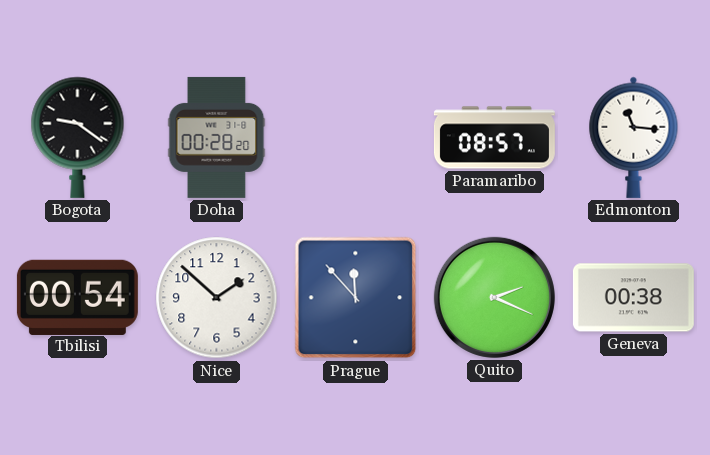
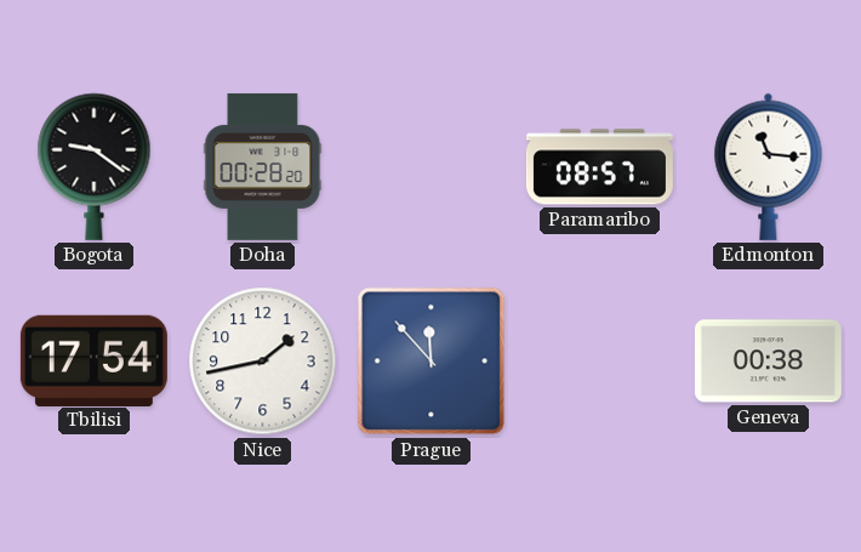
Tbilisi: 00:54 -> 17:54 (93, 360)
Nice: 1:52 -> 1:43 (263, 362)
Quito: 2:19 -> none (494, 297)
